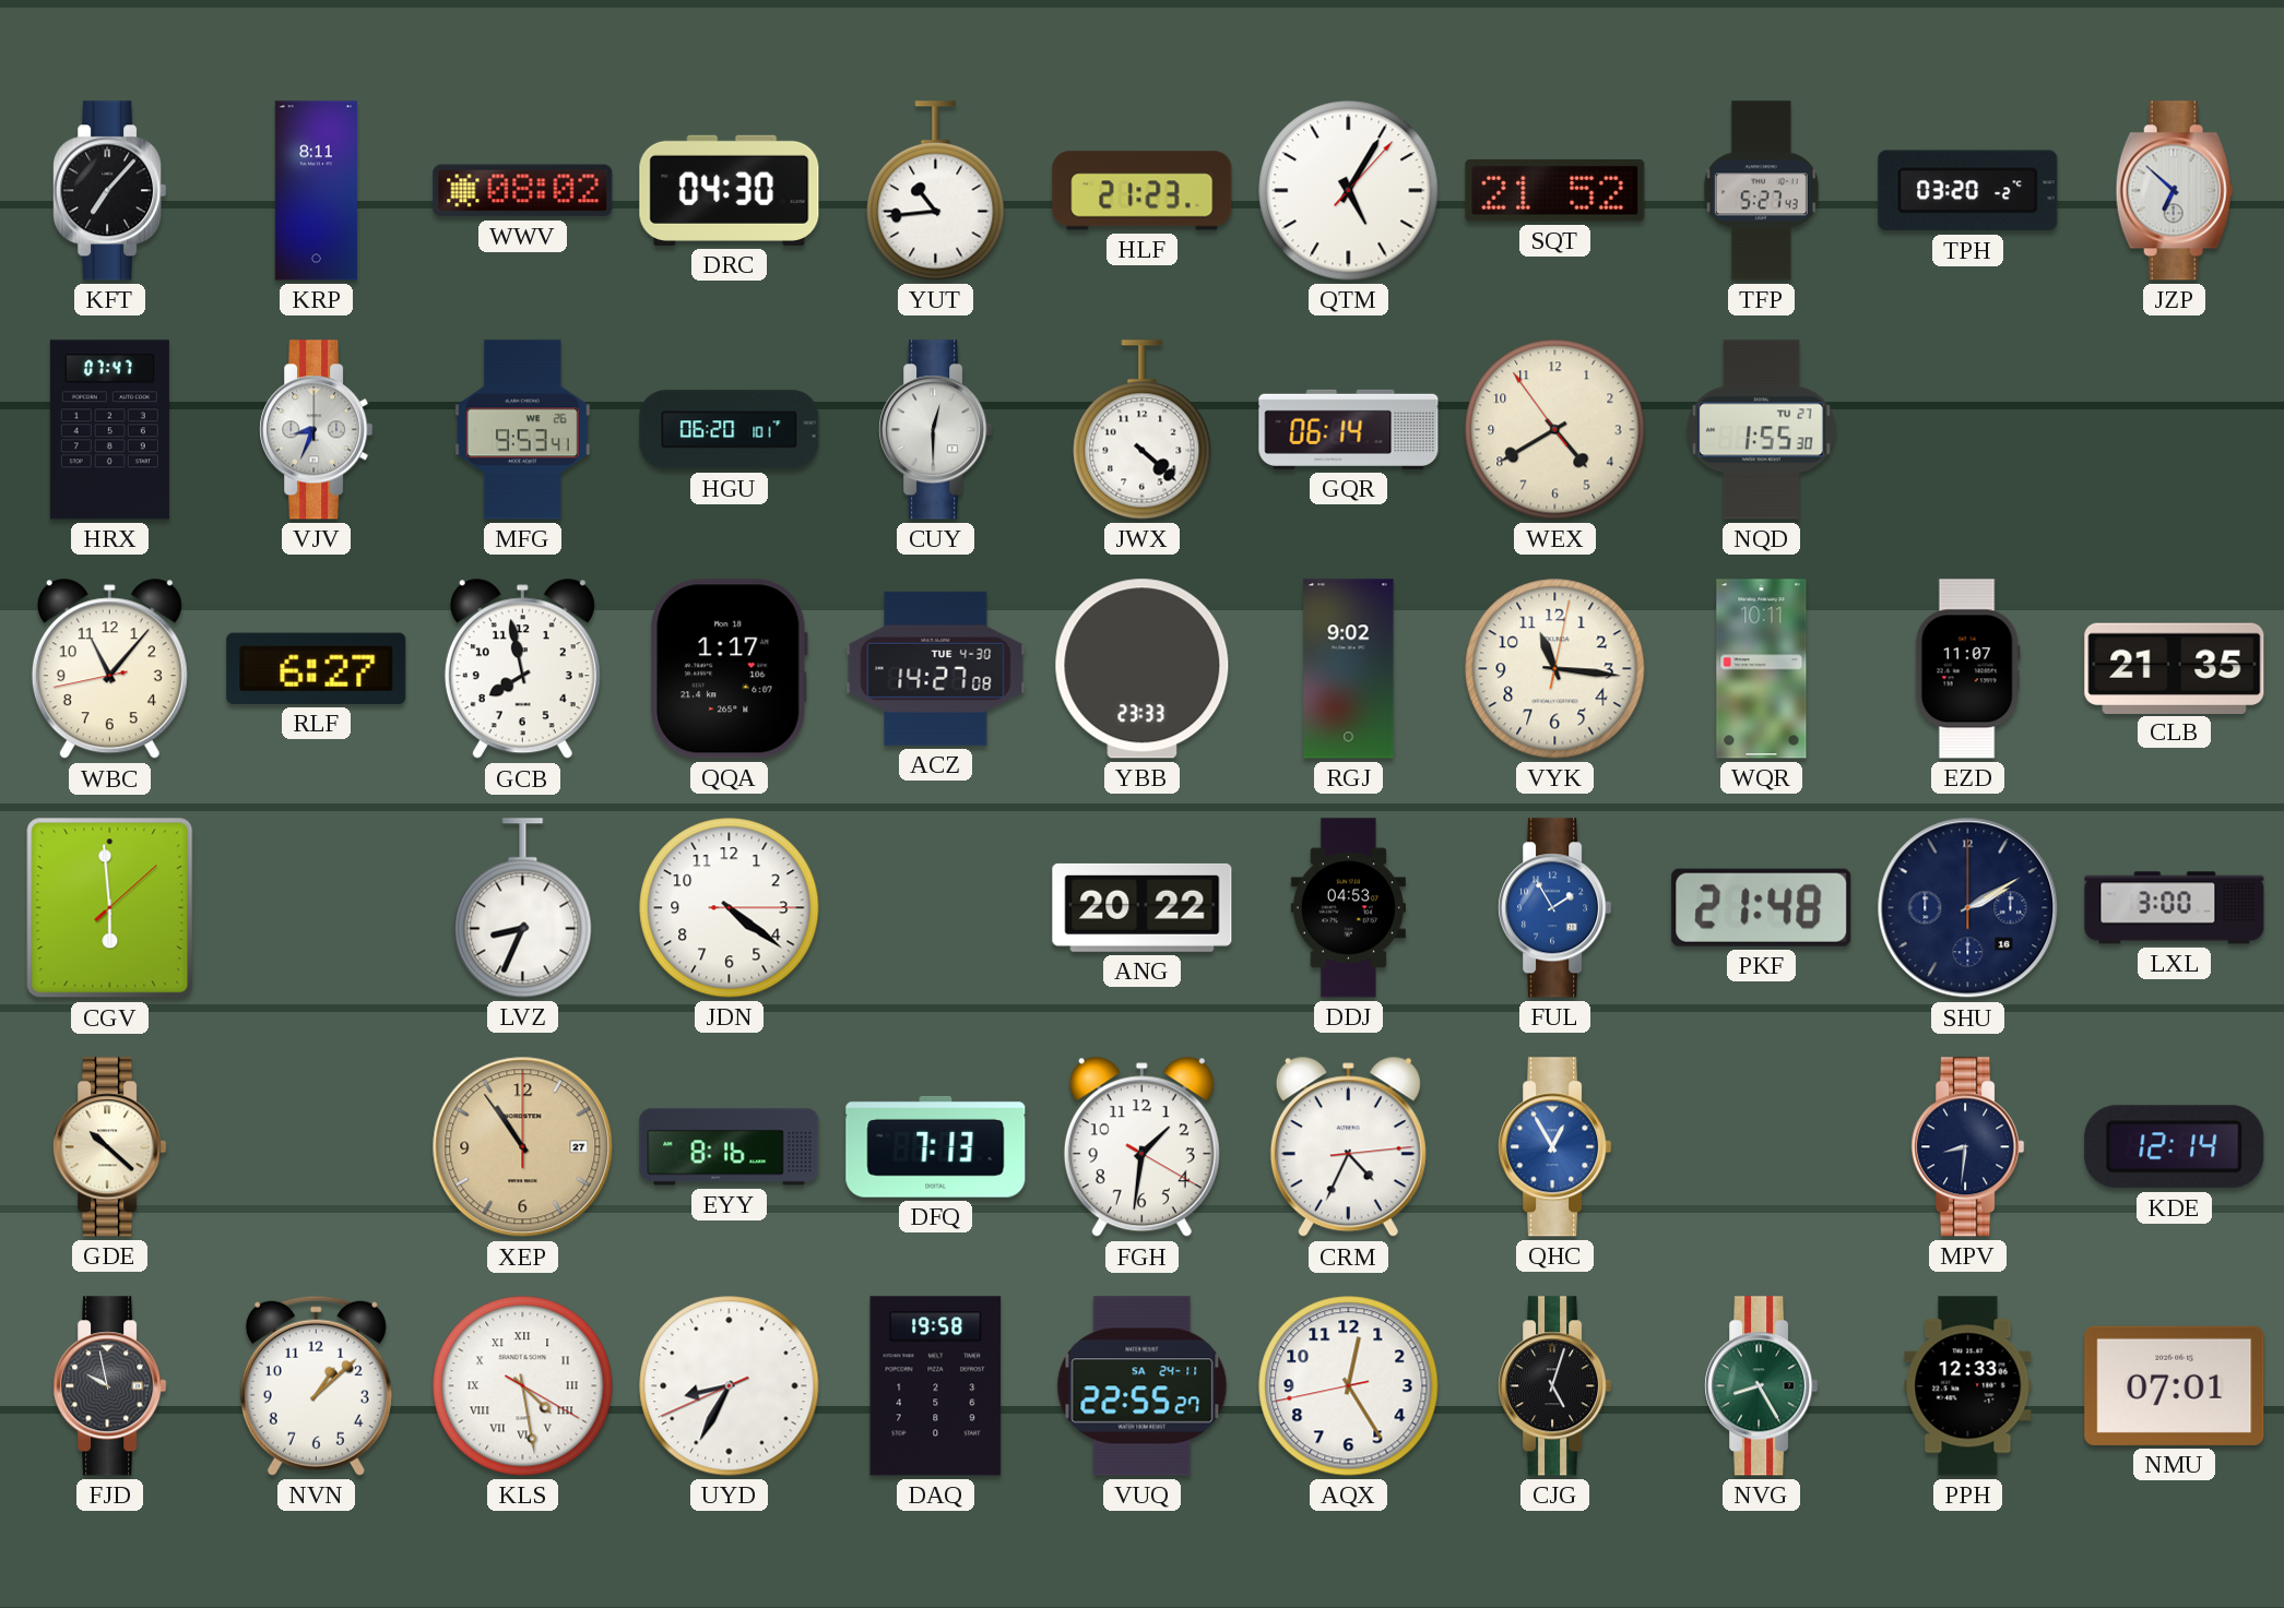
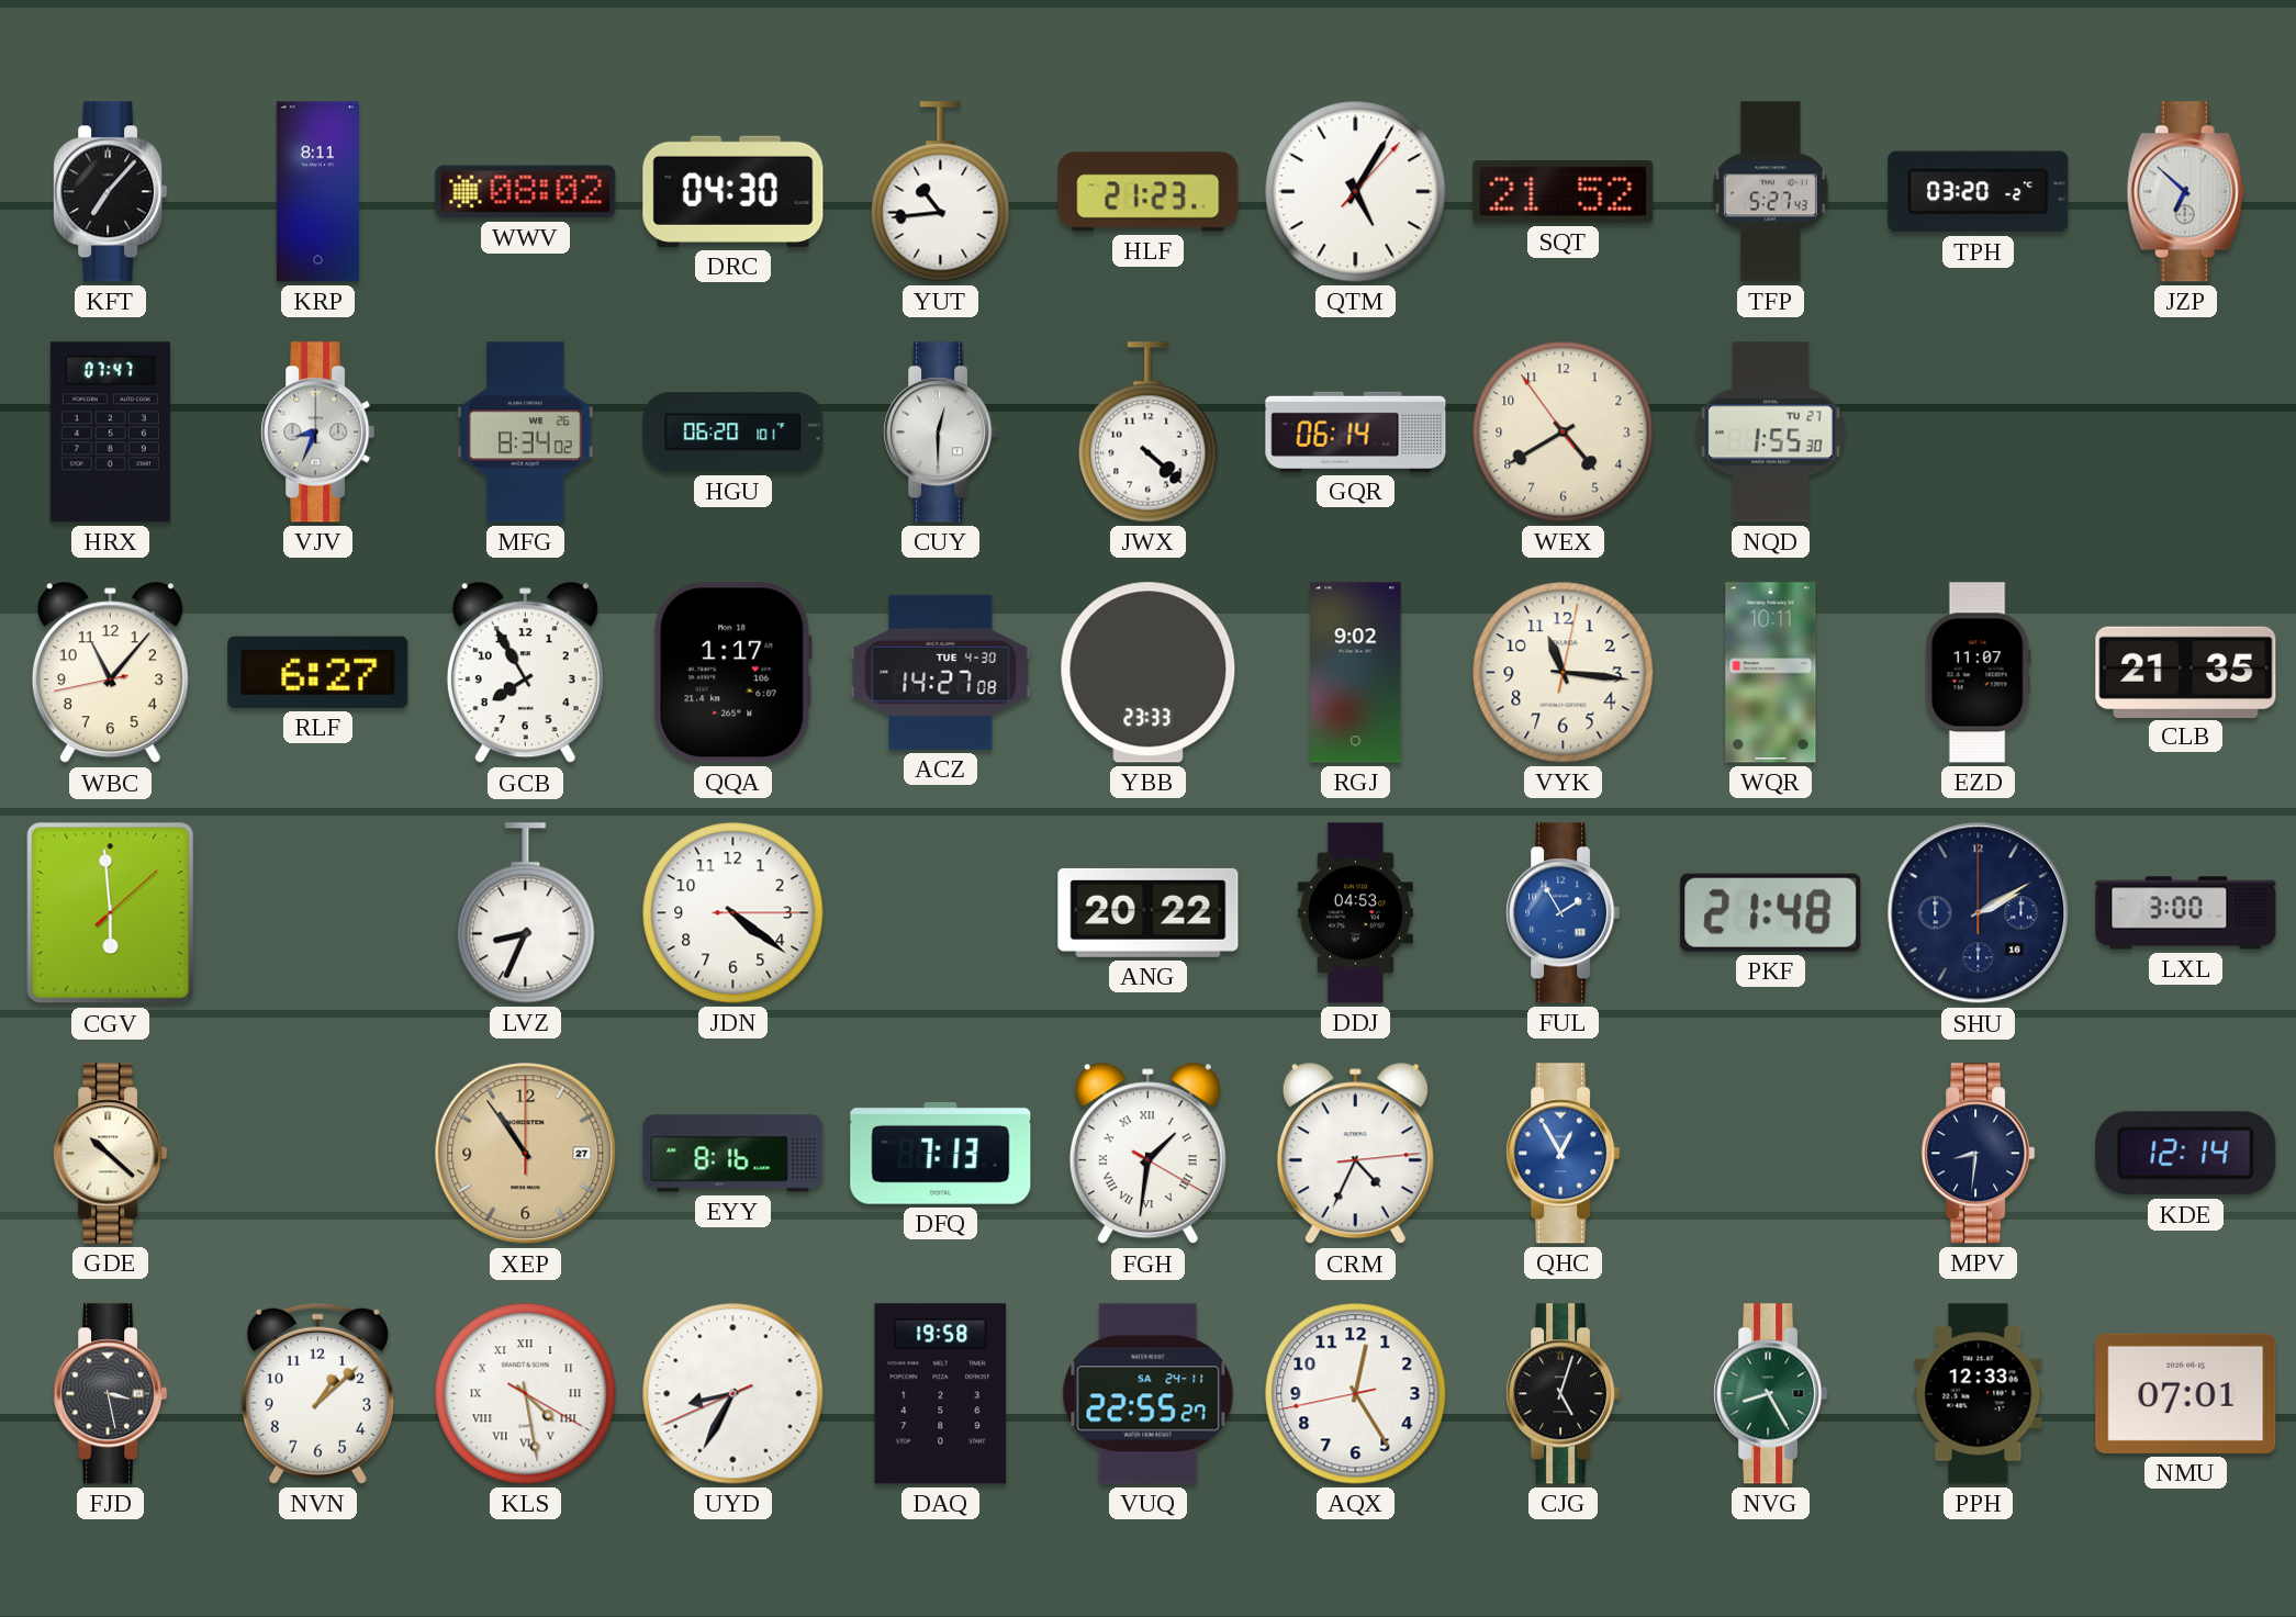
MFG: 9:53 -> 8:34 (525, 433)
GCB: 7:58 -> 7:55 (525, 673)
FGH numerals: Arabic -> Roman (1147, 1154)
FJD: 9:58 -> 3:28 (111, 1394)
